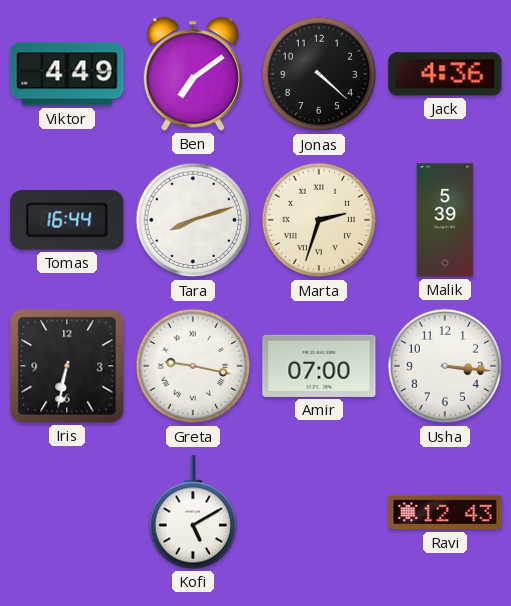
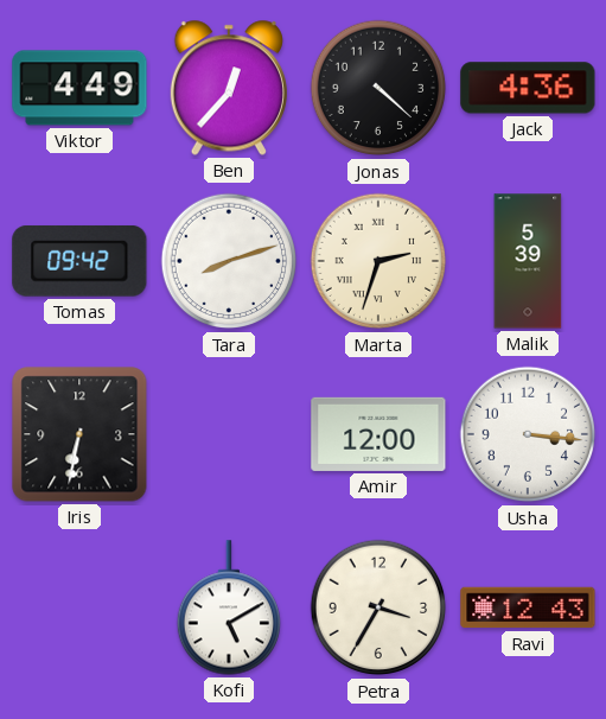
Ben: 7:09 -> 12:37 (229, 88)
Tomas: 16:44 -> 09:42 (79, 261)
Greta: 9:17 -> none (193, 366)
Amir: 07:00 -> 12:00 (378, 434)
Petra: none -> 3:35 (378, 607)
